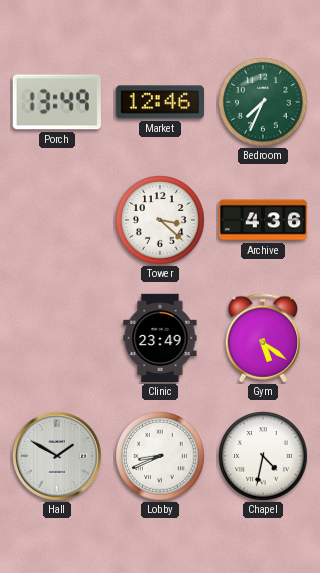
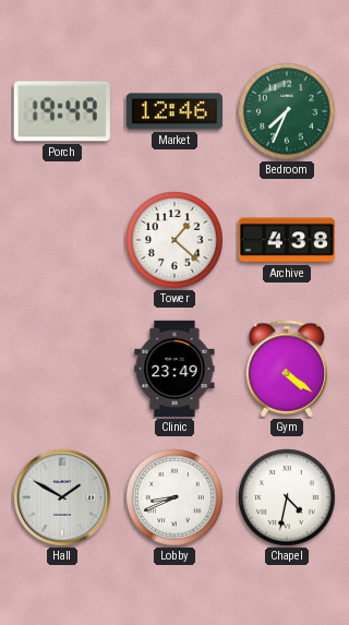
Porch: 13:49 -> 19:49 (62, 111)
Tower: 3:22 -> 1:22 (174, 240)
Archive: 4:36 -> 4:38 (287, 240)
Gym: 5:21 -> 4:21 (287, 369)
